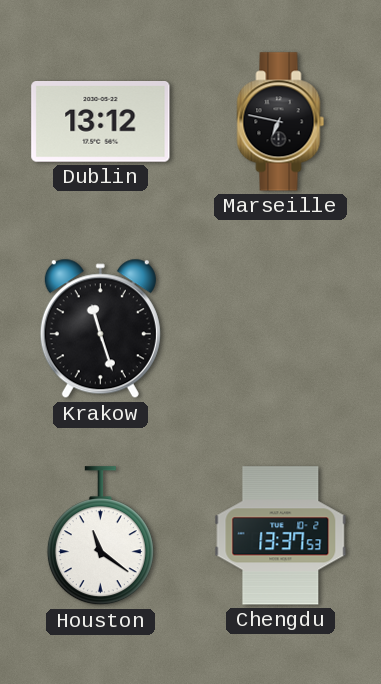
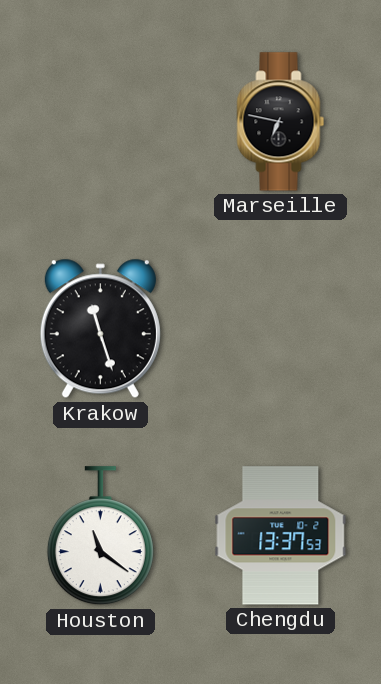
Dublin: 13:12 -> none (101, 122)
